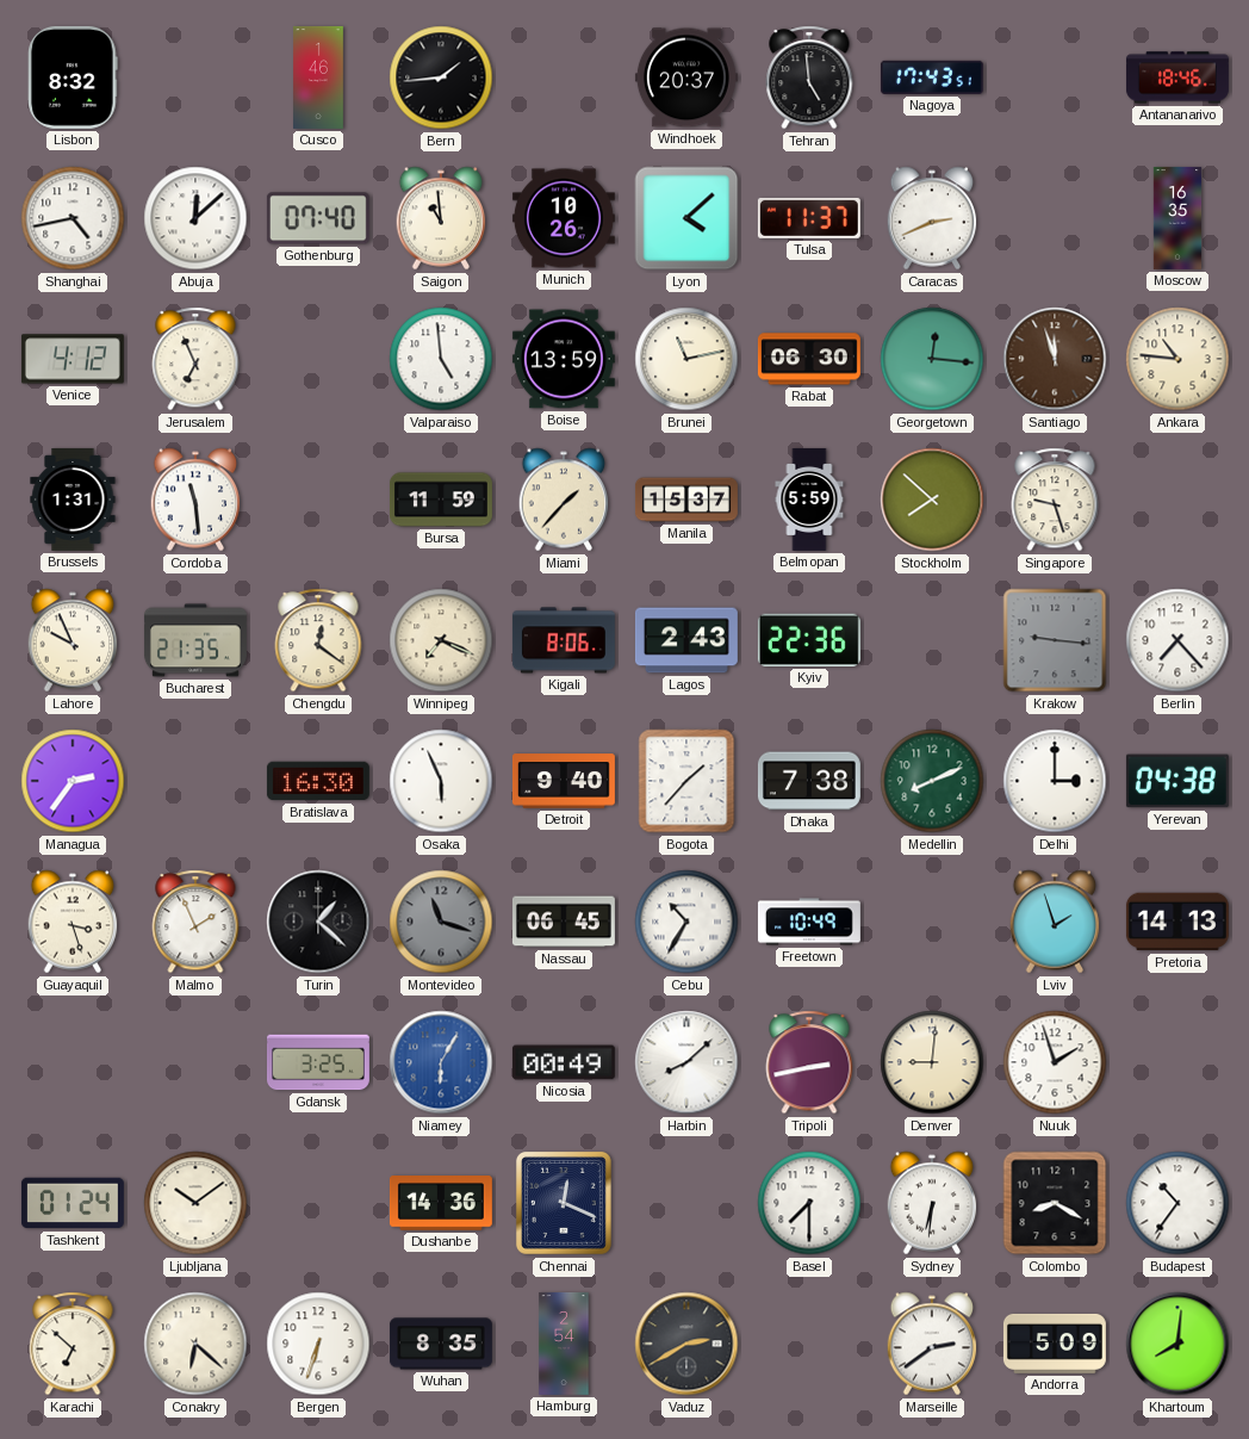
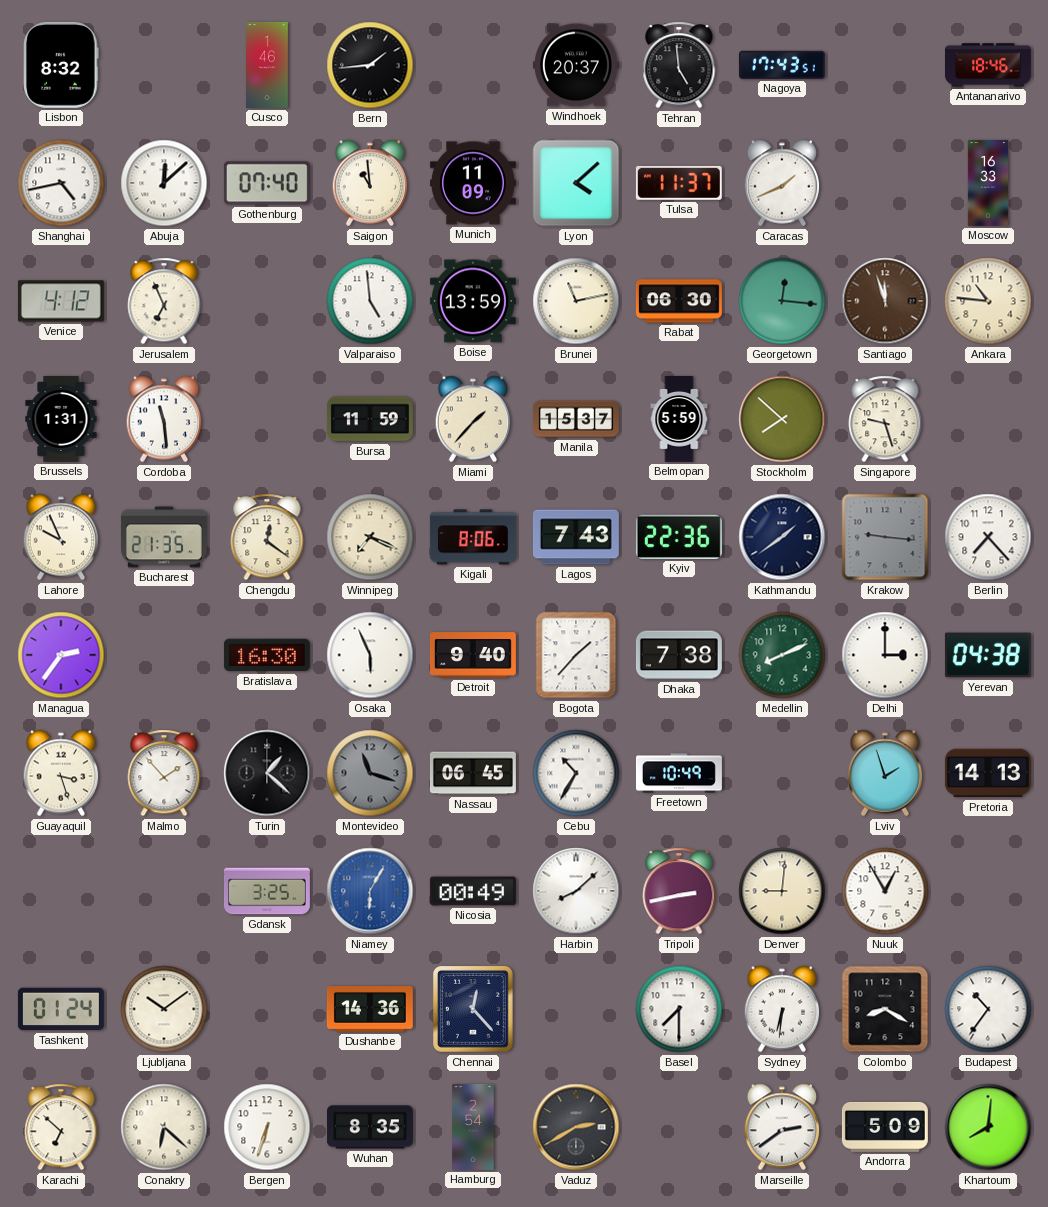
Munich: 10:26 -> 11:09 (473, 183)
Caracas: 2:41 -> 1:41 (782, 183)
Moscow: 16:35 -> 16:33 (988, 183)
Lagos: 2:43 -> 7:43 (576, 537)
Kathmandu: none -> 1:39 (782, 537)
Malmo: 1:56 -> 1:53 (164, 773)
Nuuk: 1:57 -> 12:55 (885, 891)
Chennai: 12:19 -> 12:23 (473, 1009)
